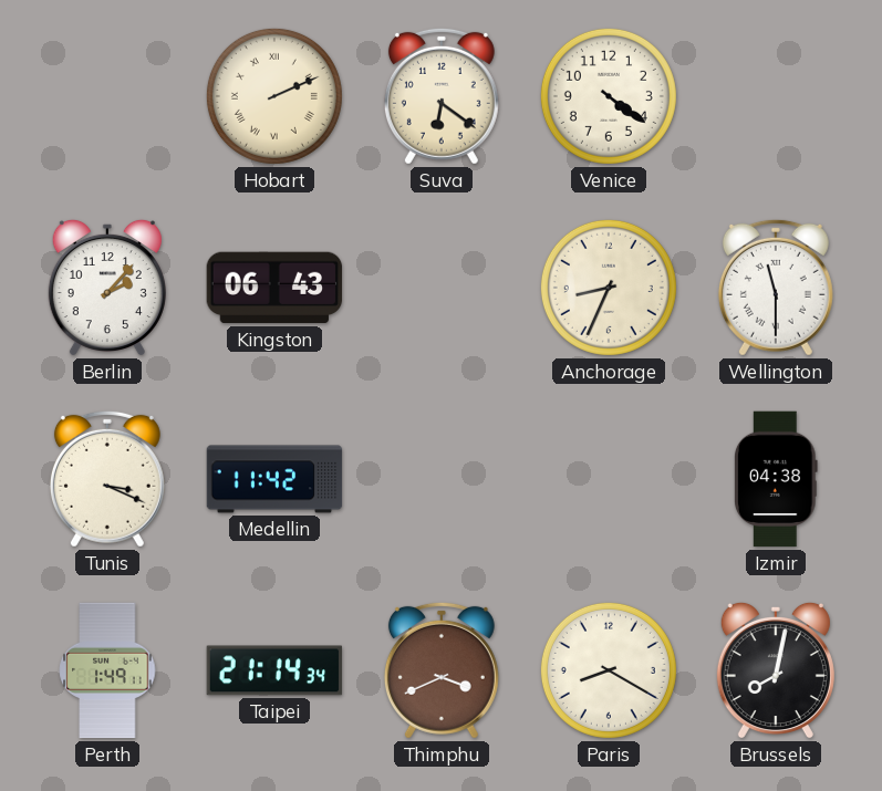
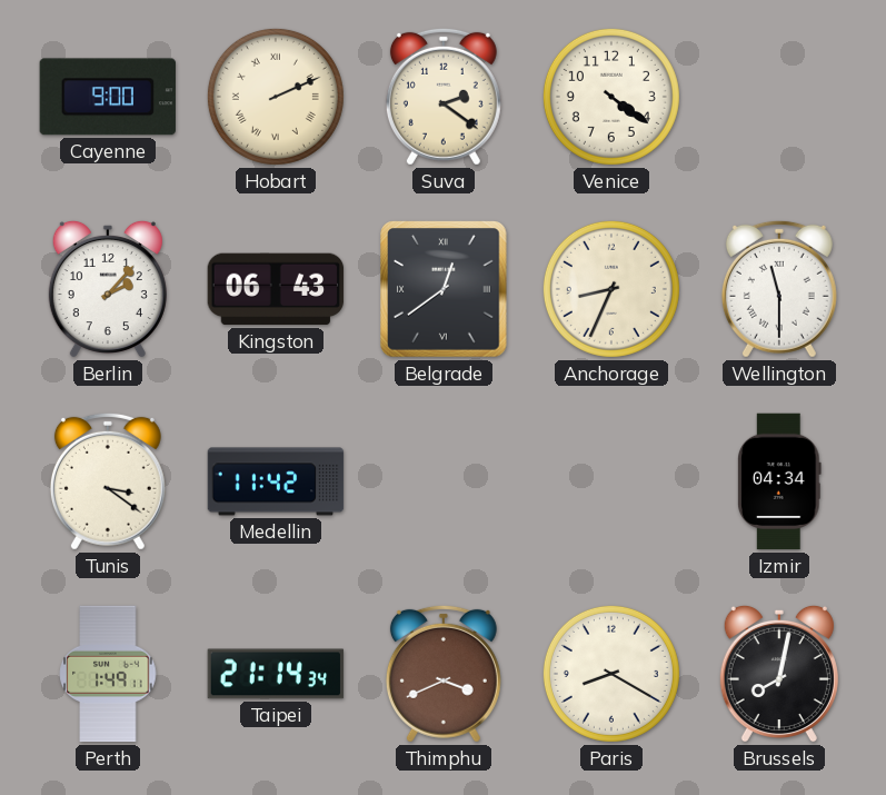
Cayenne: none -> 9:00 (108, 97)
Suva: 6:21 -> 2:21 (444, 97)
Belgrade: none -> 12:39 (444, 289)
Tunis: 3:19 -> 3:21 (108, 481)
Izmir: 04:38 -> 04:34 (780, 481)
